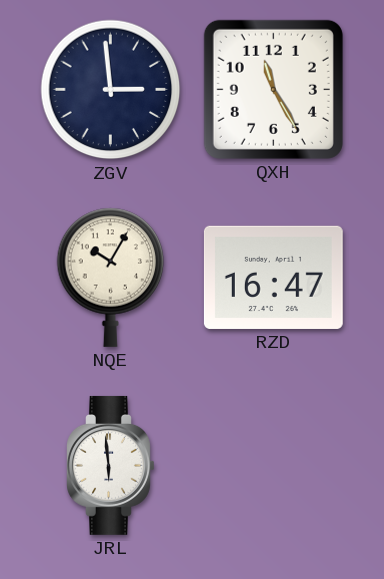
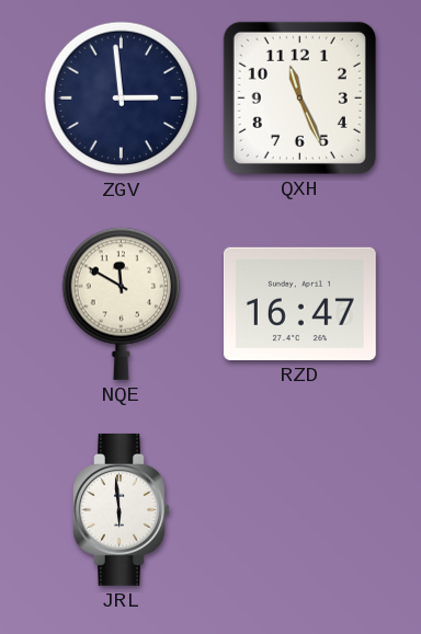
QXH: 11:25 -> 11:26 (299, 97)
NQE: 10:05 -> 11:50 (122, 303)
